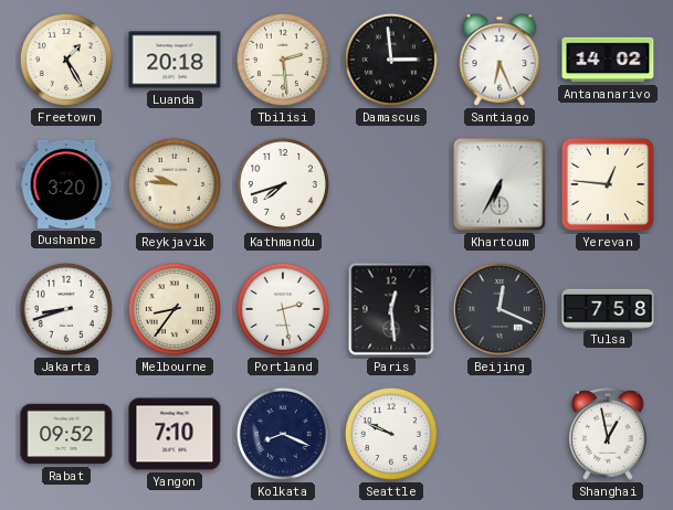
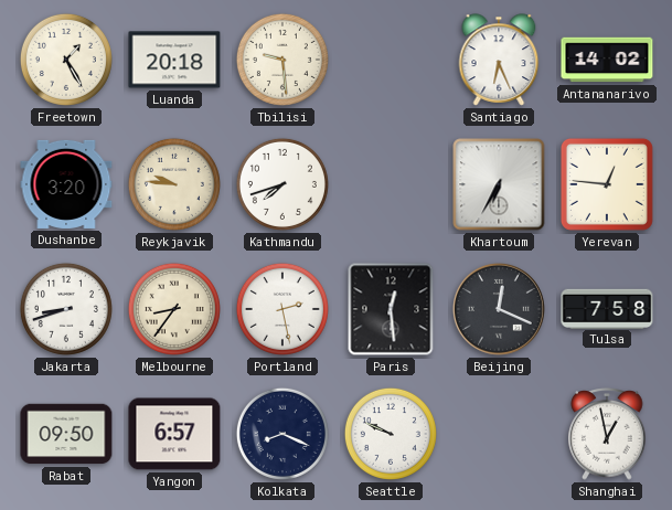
Tbilisi: 2:29 -> 9:29 (282, 60)
Damascus: 2:59 -> none (391, 60)
Rabat: 09:52 -> 09:50 (66, 434)
Yangon: 7:10 -> 6:57 (174, 434)
